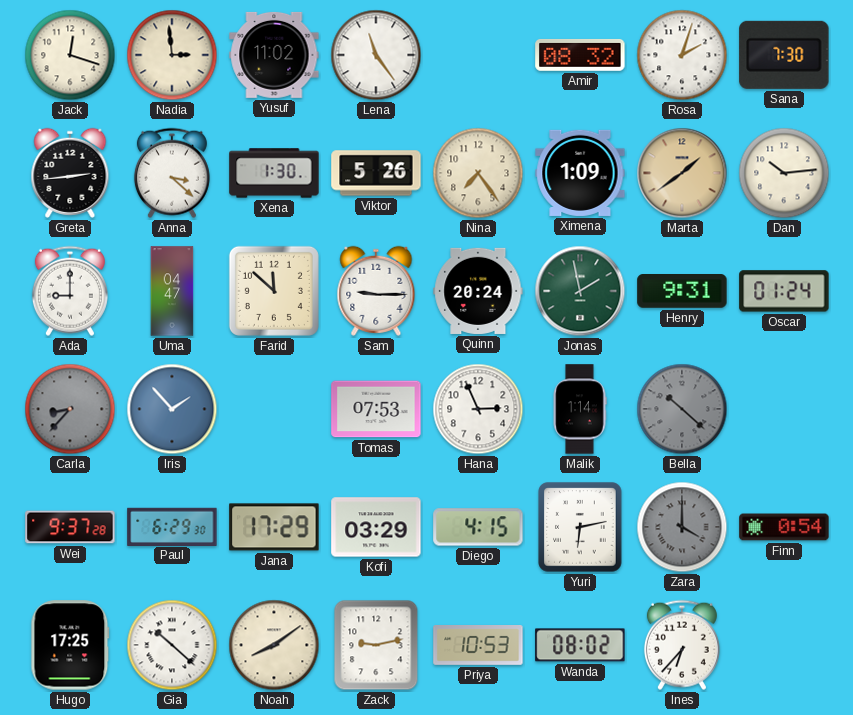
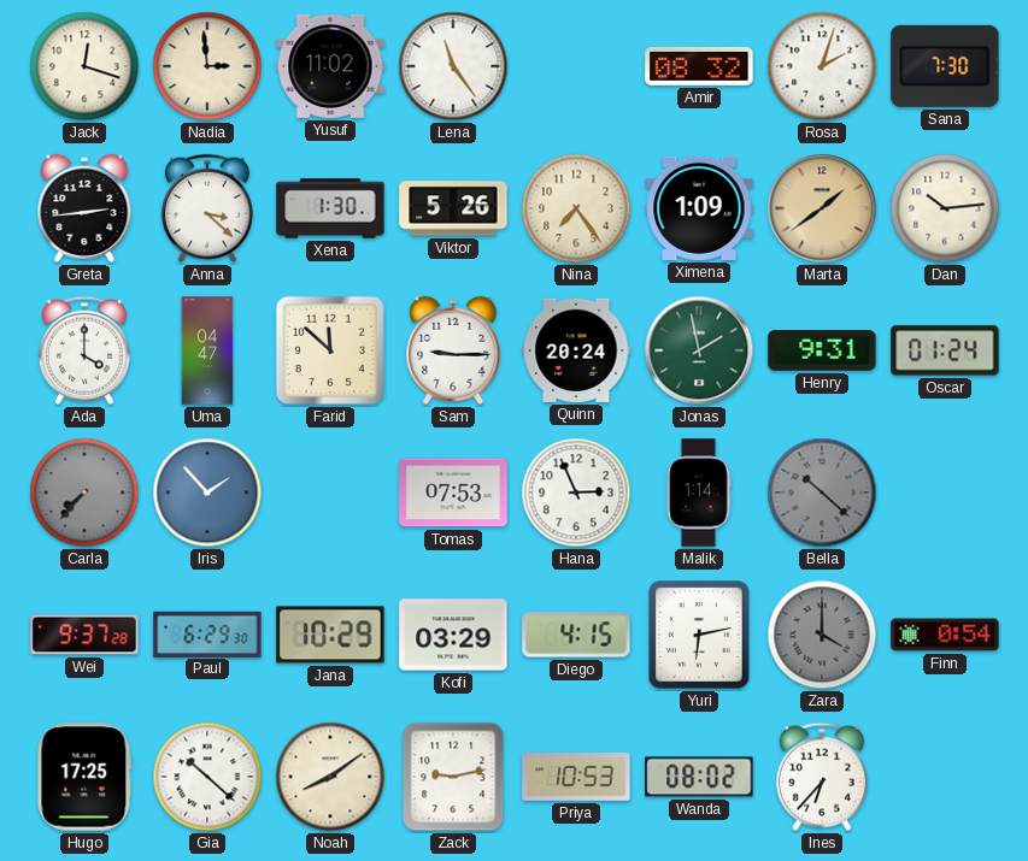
Ada: 9:00 -> 4:00 (84, 350)
Carla: 8:37 -> 7:37 (84, 493)
Jana: 17:29 -> 10:29 (330, 635)
